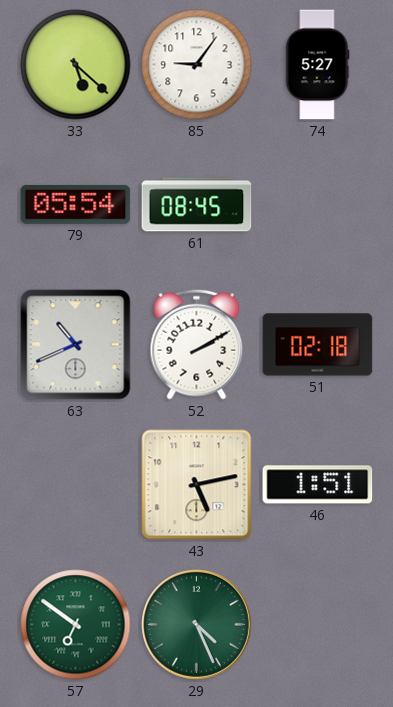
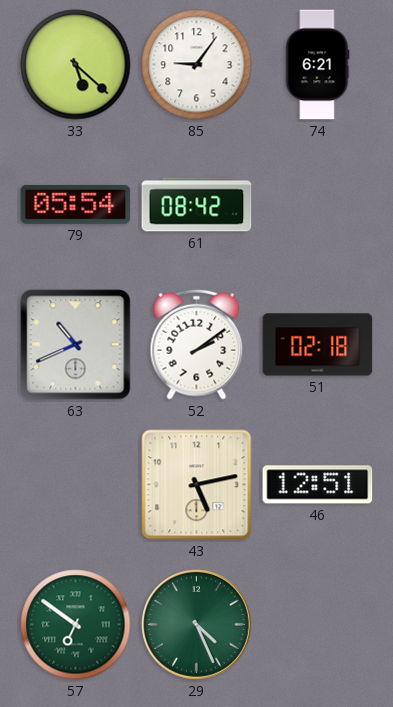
74: 5:27 -> 6:21 (317, 65)
61: 08:45 -> 08:42 (197, 205)
52: 2:10 -> 2:09 (197, 344)
46: 1:51 -> 12:51 (318, 485)
